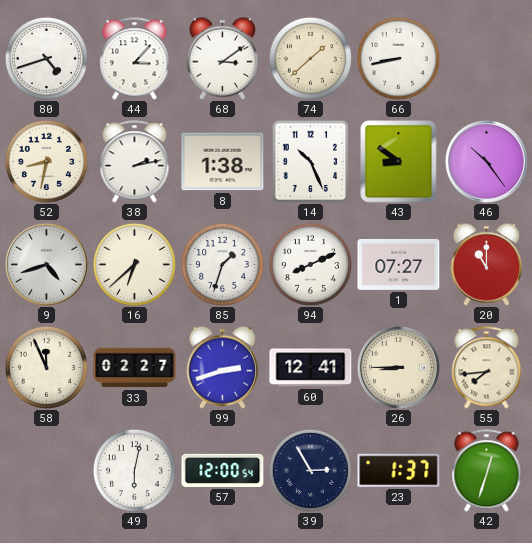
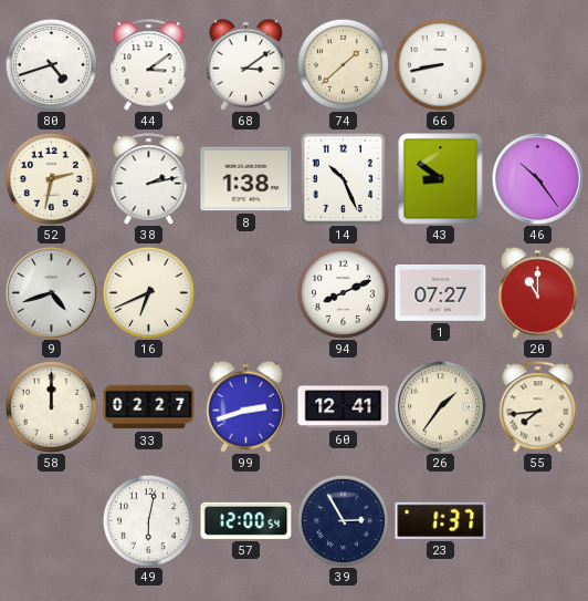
44: 3:07 -> 3:09 (149, 65)
52: 8:32 -> 2:32 (51, 178)
16: 6:38 -> 6:41 (148, 292)
85: 1:33 -> none (222, 264)
58: 11:56 -> 12:00 (51, 406)
26: 8:45 -> 1:36 (441, 407)
42: 12:33 -> none (487, 471)
